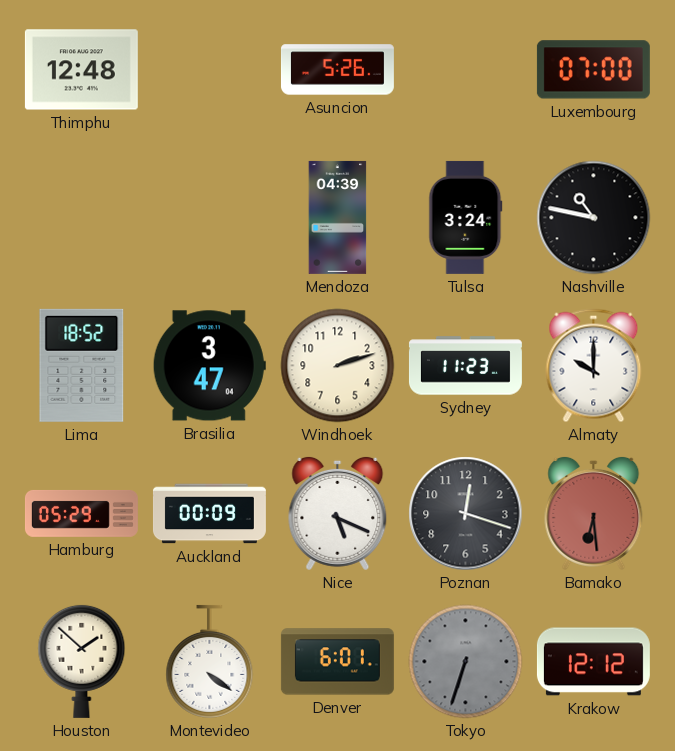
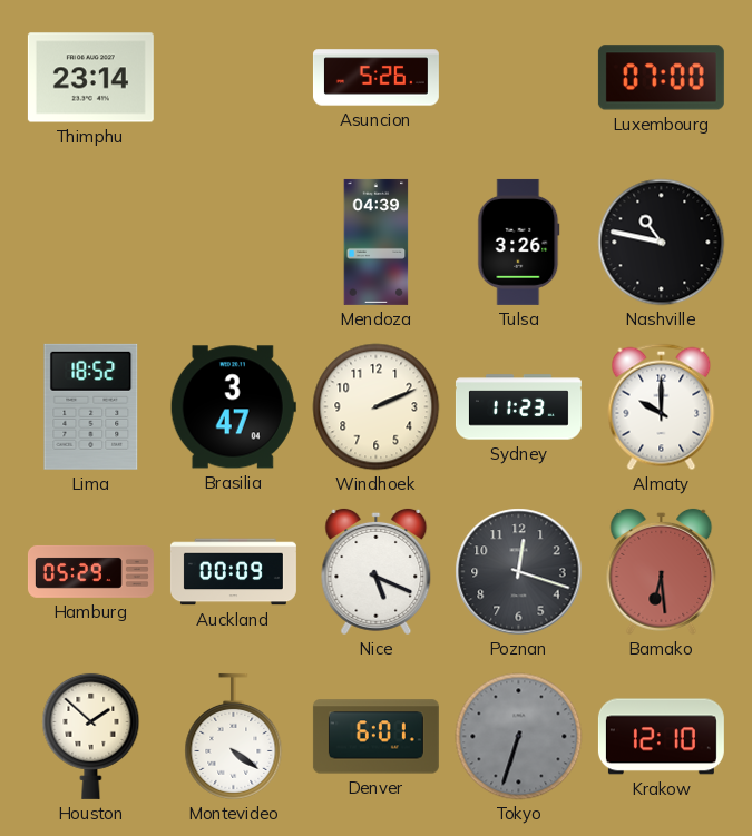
Thimphu: 12:48 -> 23:14 (90, 78)
Tulsa: 3:24 -> 3:26 (519, 242)
Windhoek: 2:12 -> 2:11 (377, 407)
Krakow: 12:12 -> 12:10 (661, 737)
